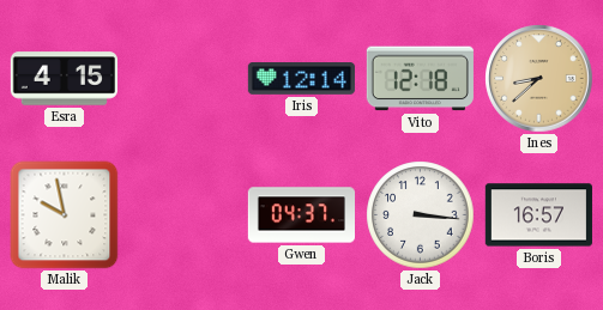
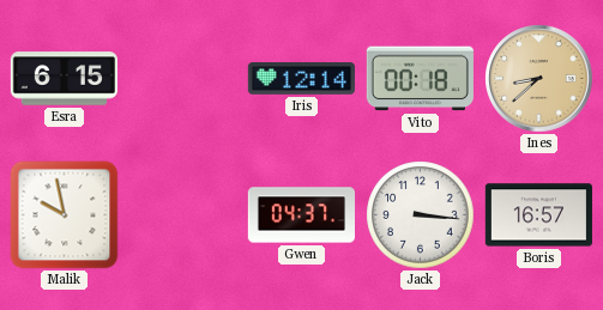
Esra: 4:15 -> 6:15 (64, 79)
Vito: 12:18 -> 00:18 (420, 79)
